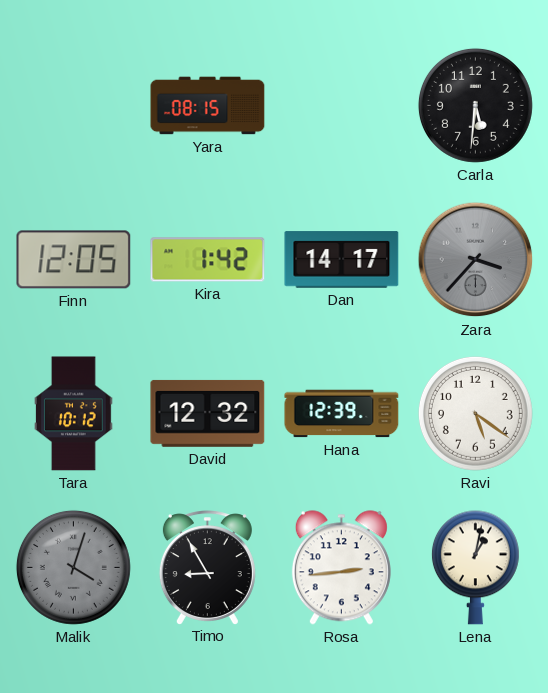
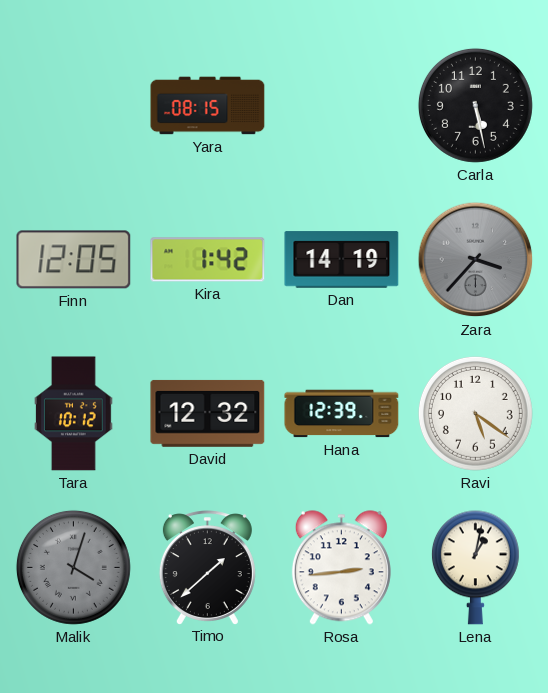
Carla: 5:31 -> 5:28 (475, 105)
Dan: 14:17 -> 14:19 (342, 260)
Timo: 8:55 -> 1:38 (207, 567)
